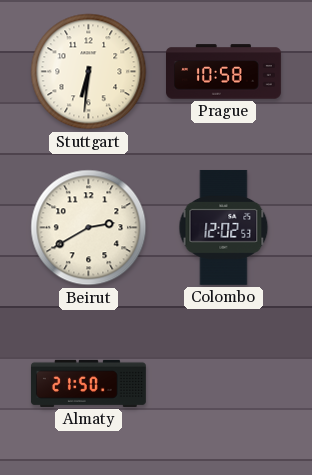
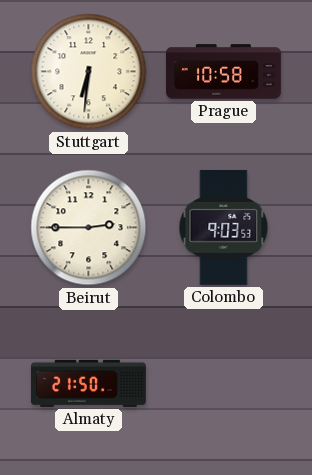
Beirut: 2:40 -> 2:45 (89, 228)
Colombo: 12:02 -> 9:03 (224, 227)
